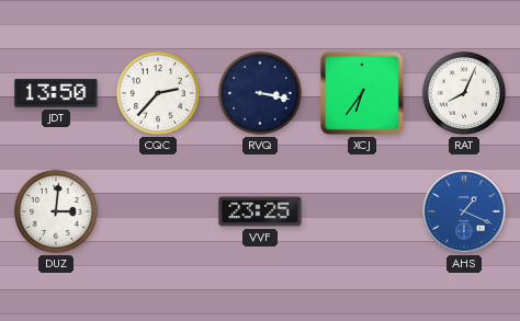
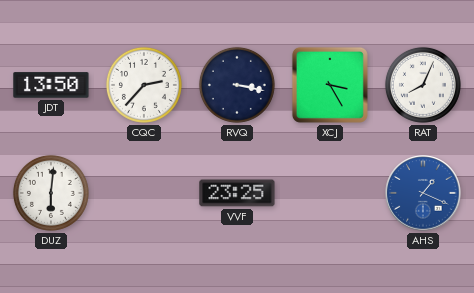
XCJ: 6:36 -> 3:25 (330, 85)
DUZ: 3:01 -> 6:01 (51, 193)
